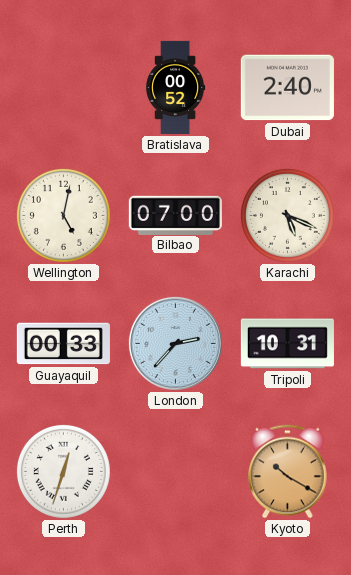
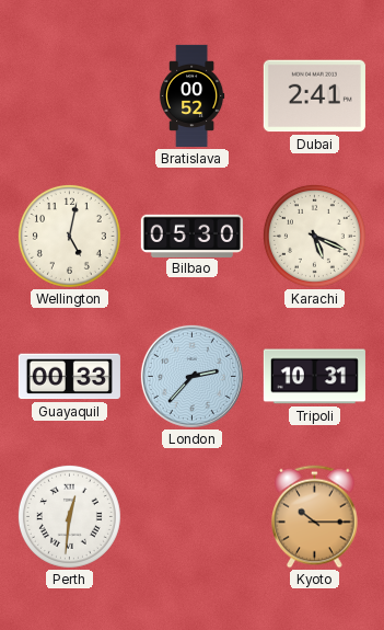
Dubai: 2:40 -> 2:41 (314, 96)
Bilbao: 07:00 -> 05:30 (191, 236)
Perth: 12:33 -> 12:31 (69, 516)
Kyoto: 10:20 -> 10:15 (315, 517)
